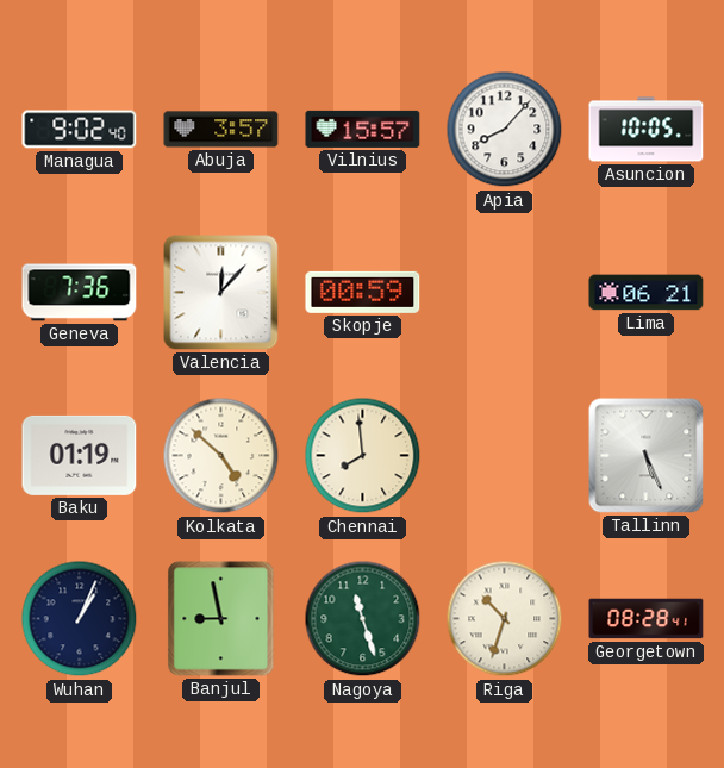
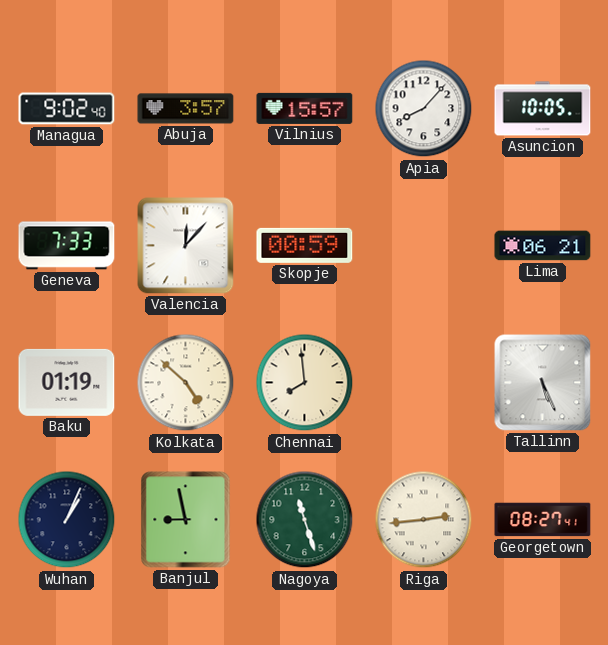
Geneva: 7:36 -> 7:33 (67, 246)
Riga: 10:33 -> 2:44 (424, 520)
Georgetown: 08:28 -> 08:27 (543, 520)
